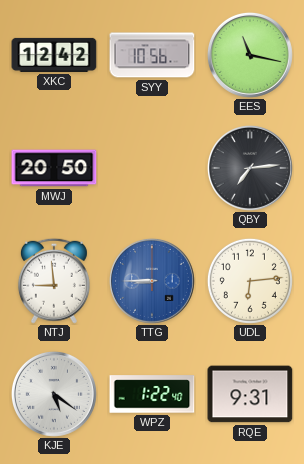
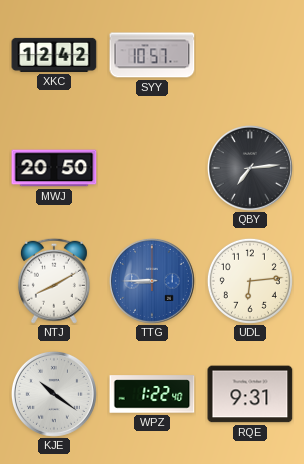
SYY: 10:56 -> 10:57 (152, 55)
EES: 11:17 -> none (250, 55)
NTJ: 8:59 -> 8:10 (54, 281)
KJE: 5:21 -> 10:21 (54, 394)
